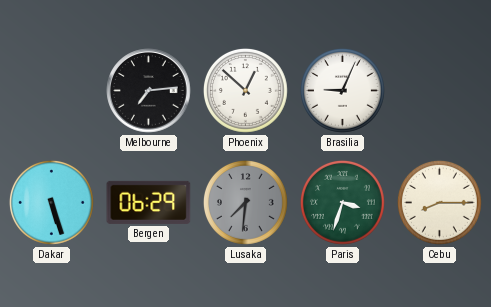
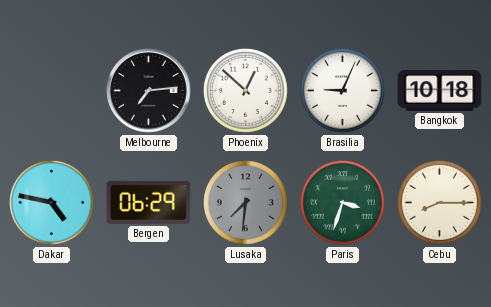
Bangkok: none -> 10:18 (440, 91)
Dakar: 5:27 -> 4:47 (51, 202)
